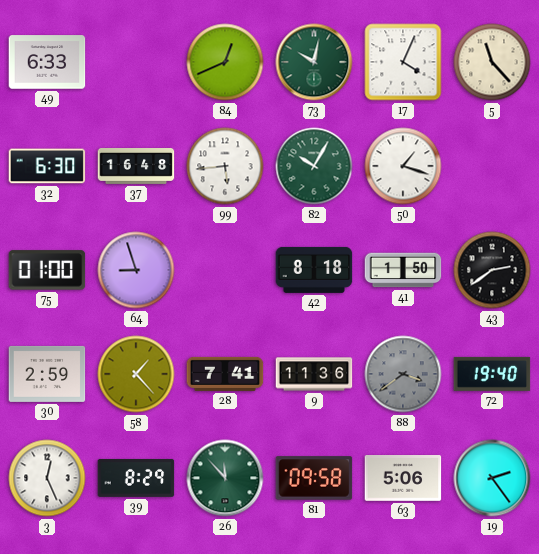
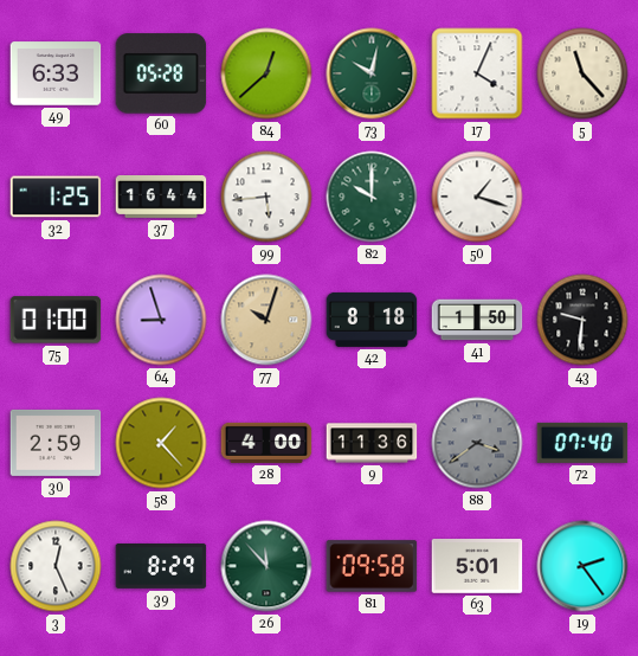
60: none -> 05:28 (161, 73)
84: 12:41 -> 12:38 (266, 73)
32: 6:30 -> 1:25 (56, 197)
37: 16:48 -> 16:44 (161, 198)
82: 10:05 -> 10:00 (372, 197)
77: none -> 10:03 (266, 320)
43: 2:39 -> 9:31 (582, 320)
28: 7:41 -> 4:00 (266, 443)
72: 19:40 -> 07:40 (582, 443)
63: 5:06 -> 5:01 (477, 567)
